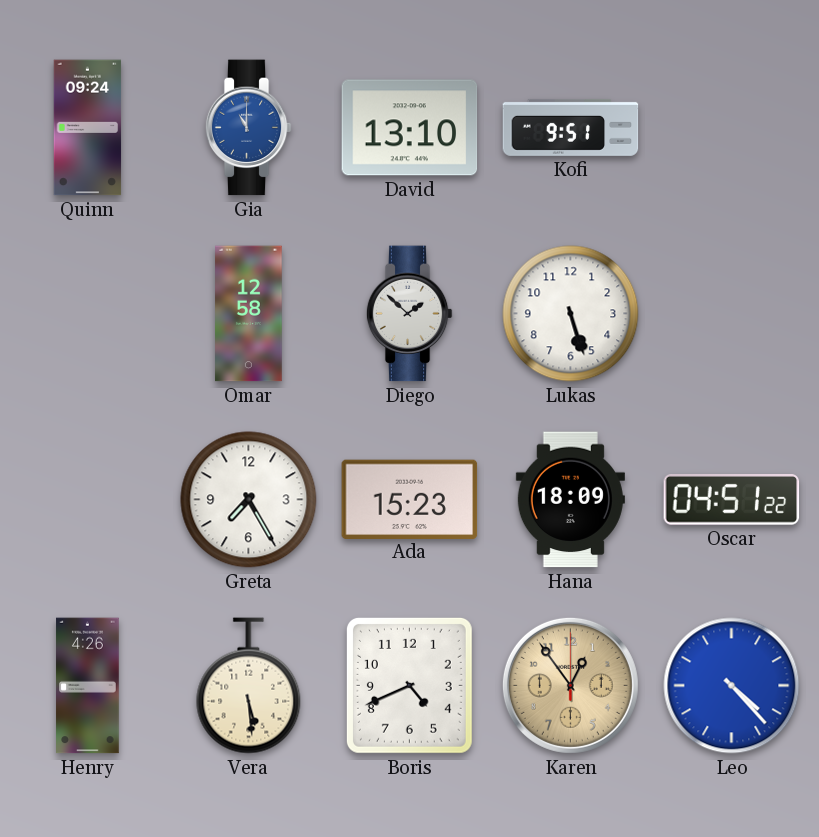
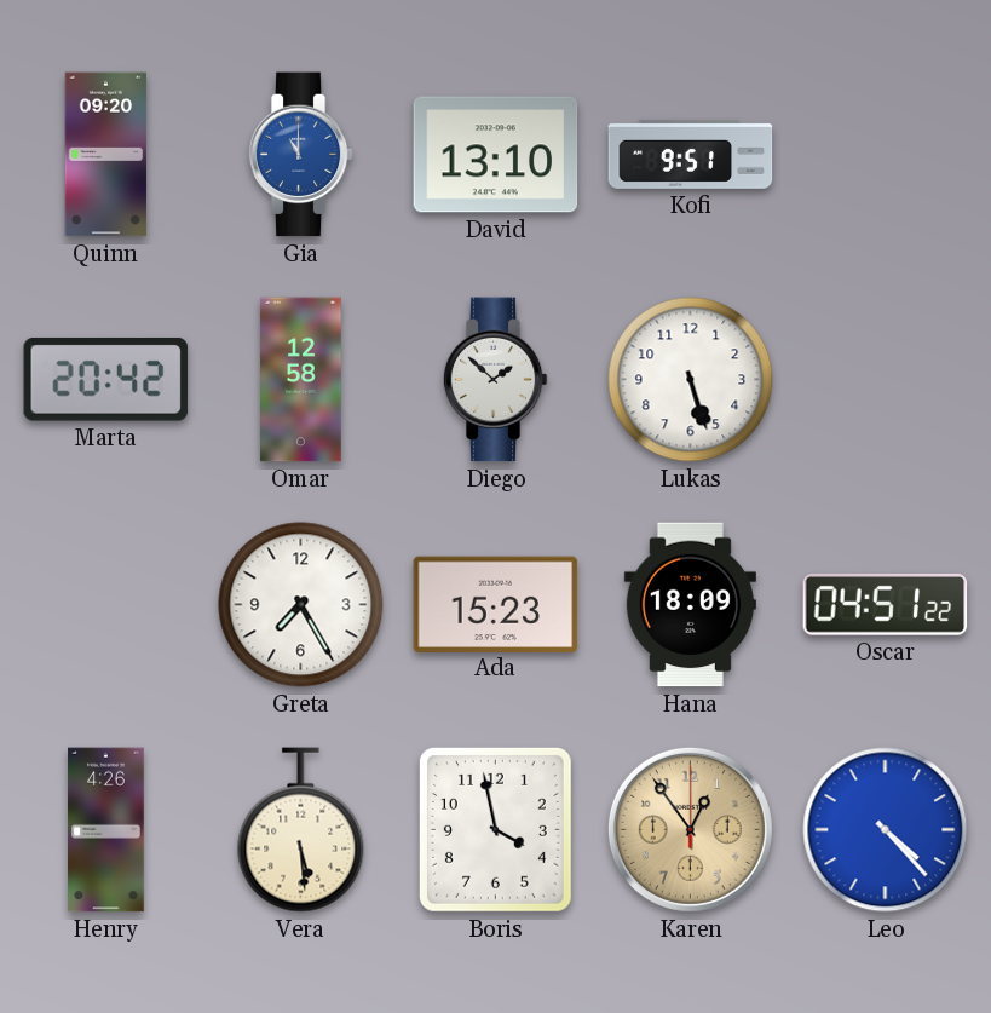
Quinn: 09:24 -> 09:20 (106, 155)
Marta: none -> 20:42 (106, 380)
Boris: 4:41 -> 3:58 (495, 829)
